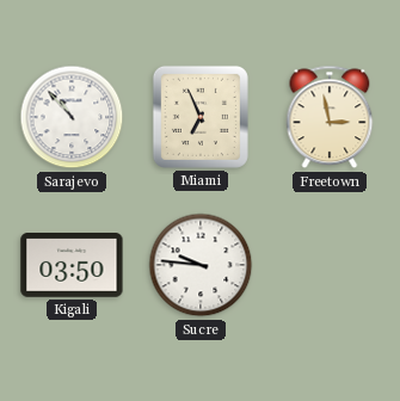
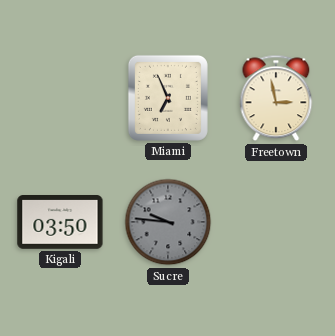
Sarajevo: 10:53 -> none (72, 117)
Sucre dial: white -> grey (168, 222)
